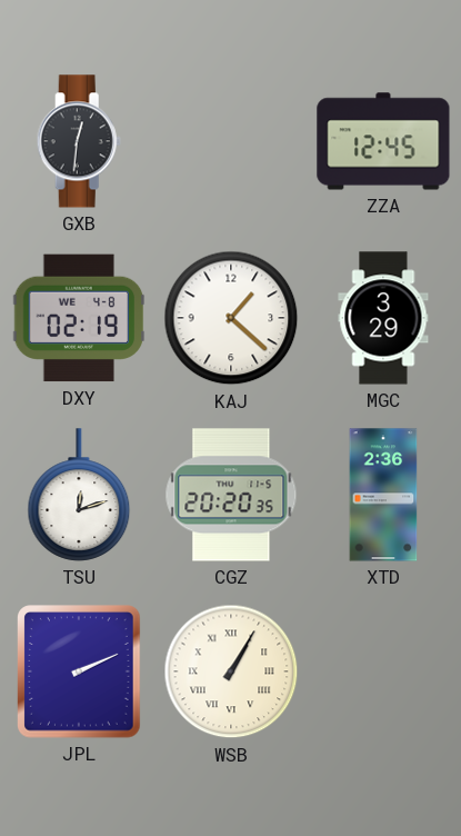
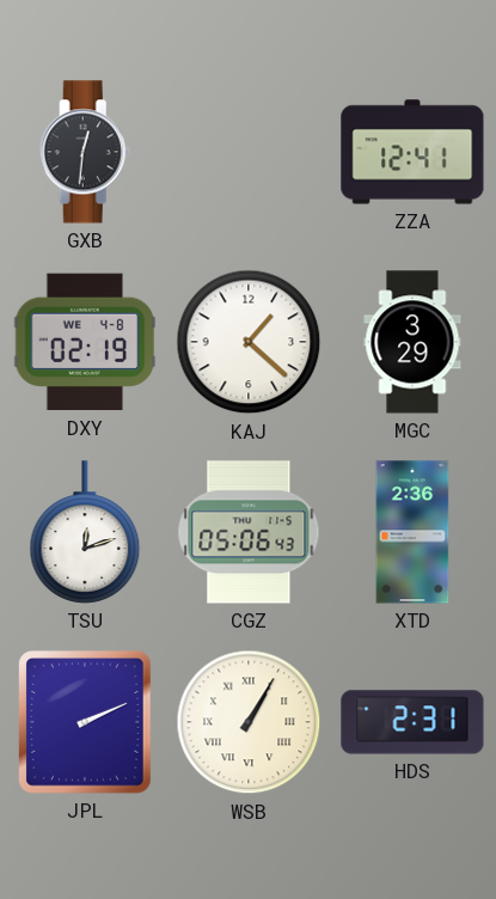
ZZA: 12:45 -> 12:41 (412, 152)
CGZ: 20:20 -> 05:06 (249, 532)
HDS: none -> 2:31 (412, 722)
